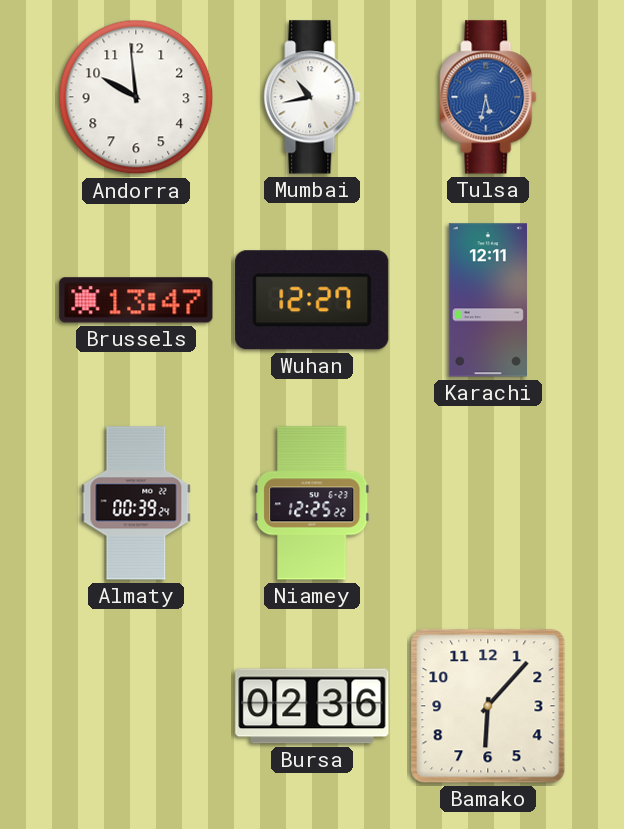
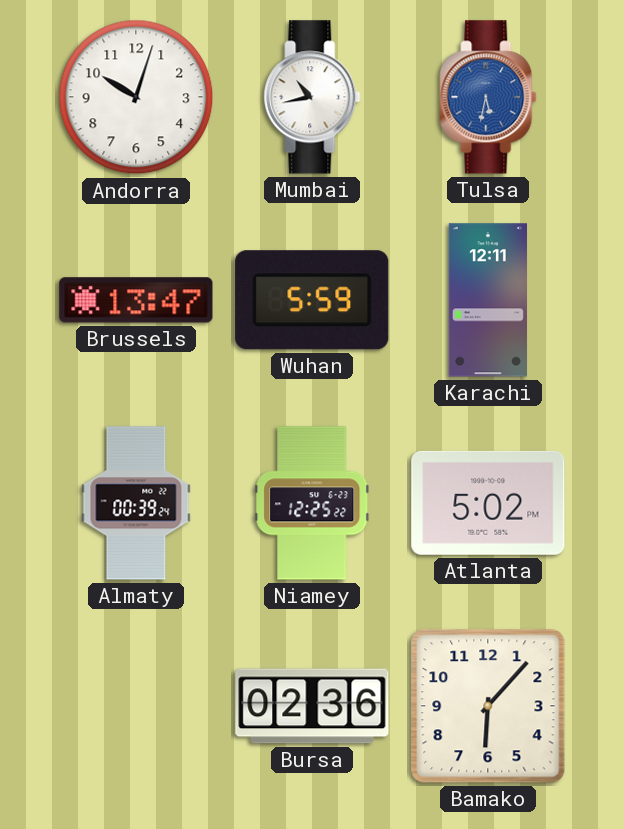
Andorra: 9:59 -> 10:03 (136, 97)
Wuhan: 12:27 -> 5:59 (312, 300)
Atlanta: none -> 5:02 (488, 503)
